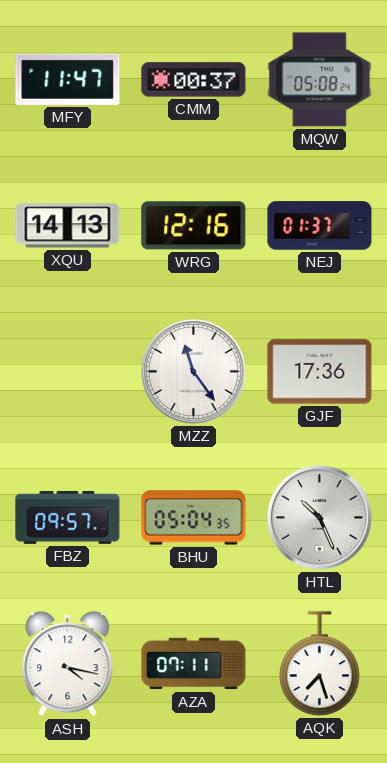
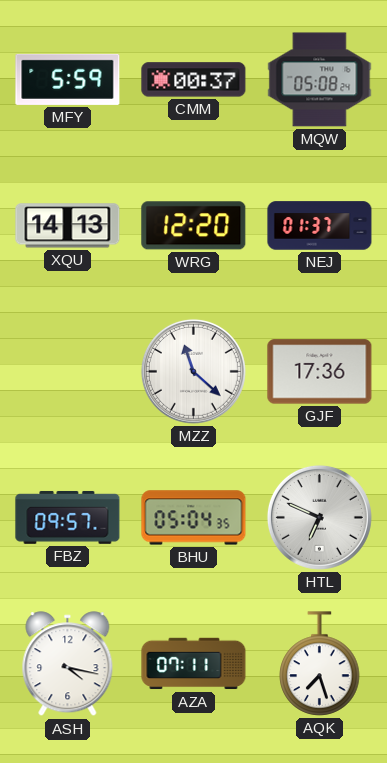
MFY: 11:47 -> 5:59 (68, 79)
WRG: 12:16 -> 12:20 (194, 226)
MZZ: 11:24 -> 11:22 (193, 371)
HTL: 10:26 -> 6:49 (319, 517)
